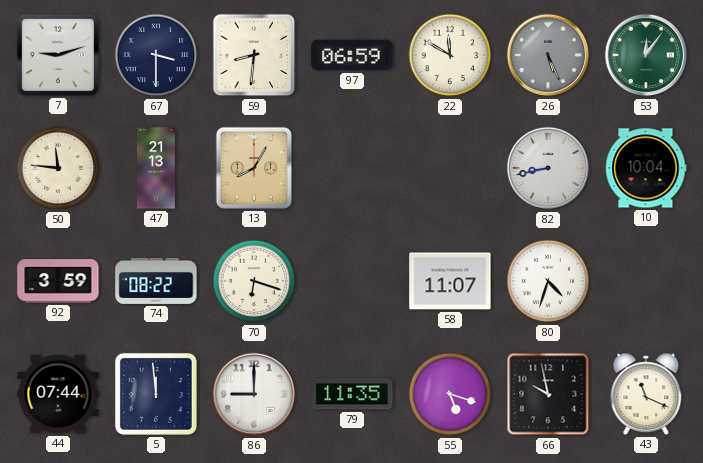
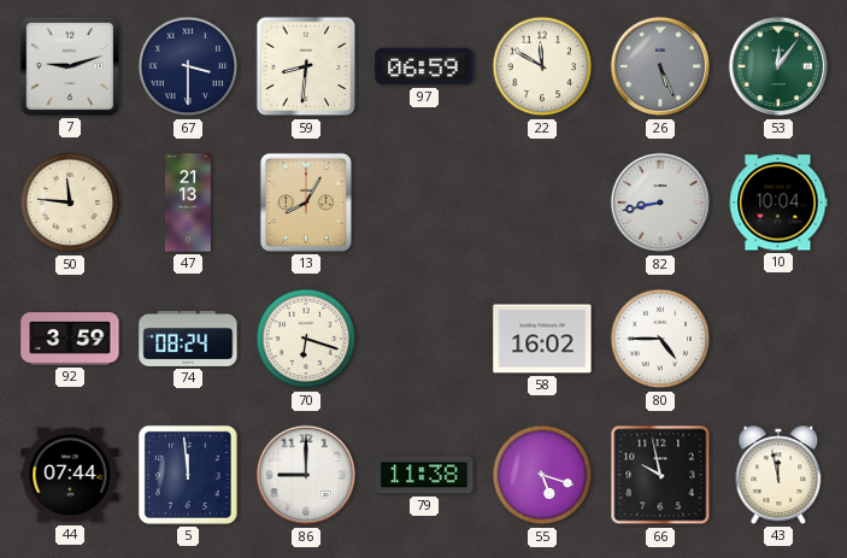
74: 08:22 -> 08:24 (188, 339)
58: 11:07 -> 16:02 (542, 339)
80: 4:33 -> 4:45 (660, 339)
79: 11:35 -> 11:38 (424, 475)
43: 11:19 -> 11:58 (778, 475)
